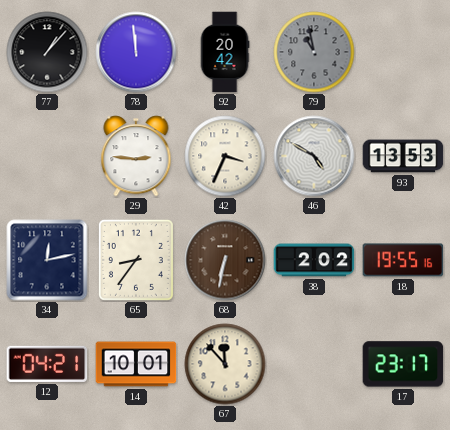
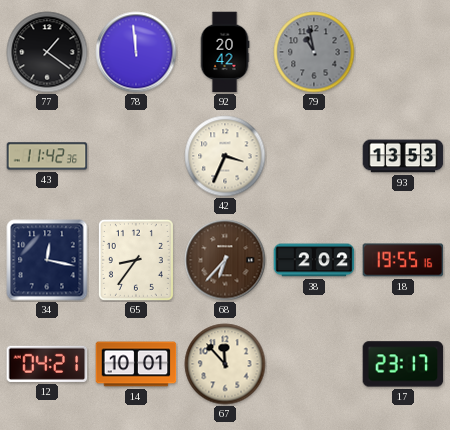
77: 1:07 -> 1:21 (47, 52)
43: none -> 11:42 (47, 156)
29: 2:46 -> none (136, 156)
46: 4:50 -> none (314, 156)
34: 12:13 -> 12:17 (47, 260)
68: 6:32 -> 6:37 (225, 260)
